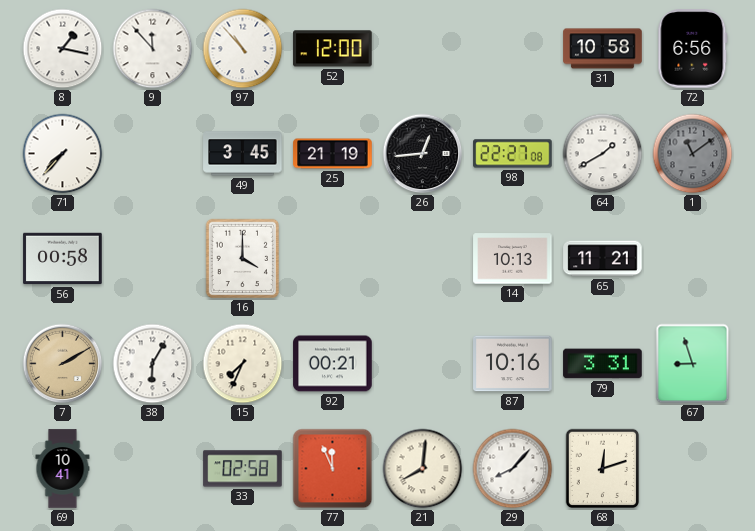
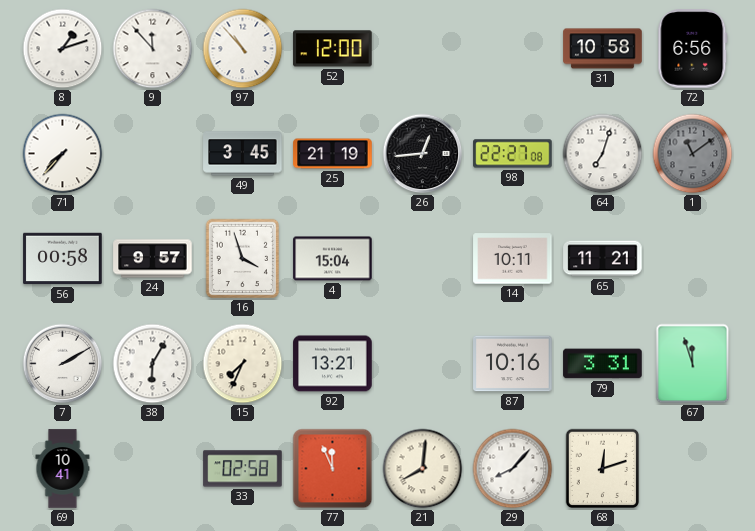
8: 1:17 -> 1:12 (63, 49)
64: 1:40 -> 7:03 (603, 154)
24: none -> 9:57 (153, 259)
16: 4:00 -> 3:57 (243, 259)
4: none -> 15:04 (333, 259)
14: 10:13 -> 10:11 (513, 259)
7 dial: champagne -> white (63, 364)
92: 00:21 -> 13:21 (333, 364)
67: 8:57 -> 11:57 (693, 364)
